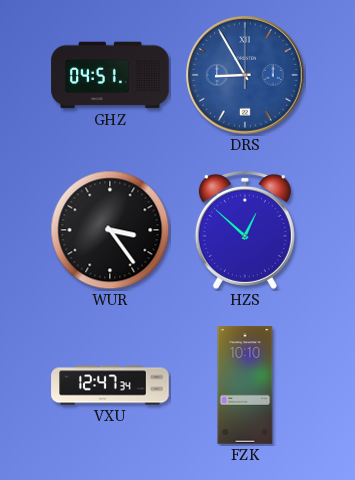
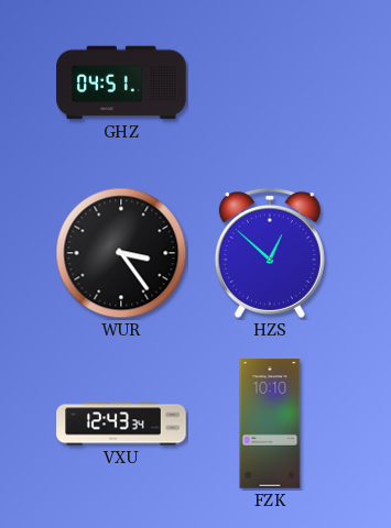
DRS: 8:55 -> none (245, 75)
VXU: 12:47 -> 12:43 (121, 424)
